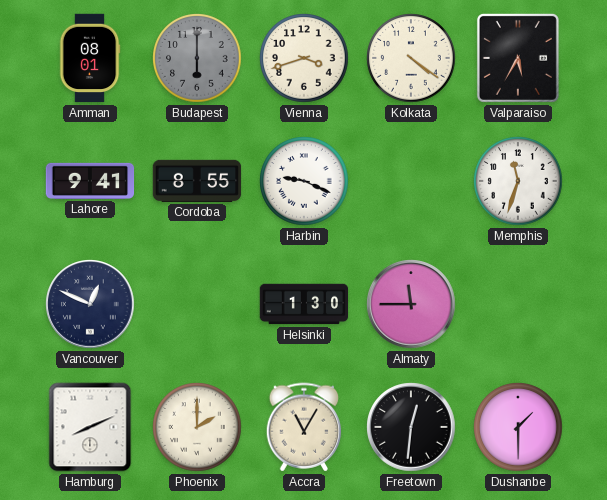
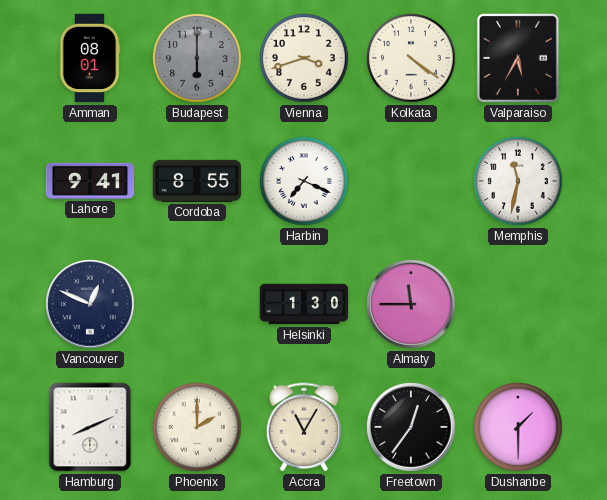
Harbin: 9:19 -> 7:19 (304, 181)
Memphis: 11:33 -> 11:32 (518, 181)
Freetown: 12:31 -> 12:36 (411, 427)
